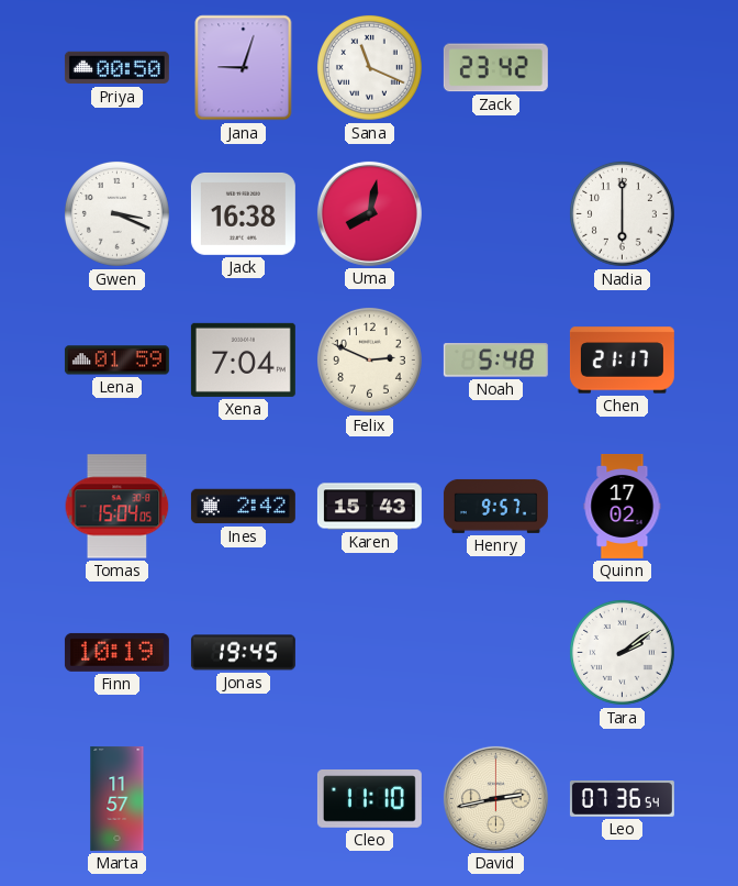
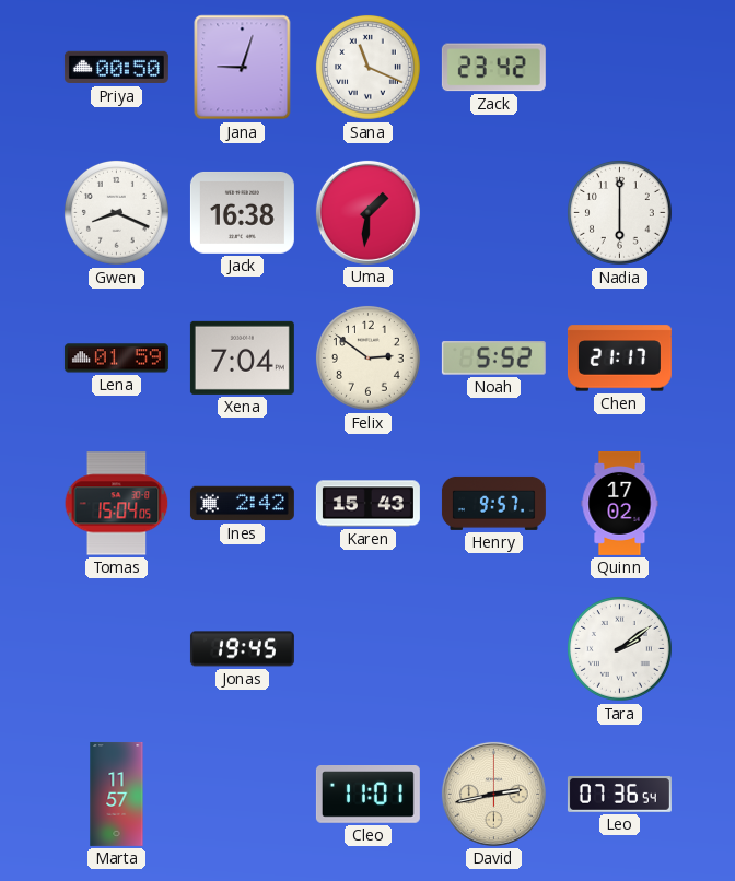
Gwen: 3:19 -> 8:19 (117, 213)
Uma: 8:02 -> 1:31 (367, 212)
Felix: 2:49 -> 2:51 (369, 359)
Noah: 5:48 -> 5:52 (493, 359)
Finn: 10:19 -> none (116, 652)
Cleo: 11:10 -> 11:01 (367, 795)
